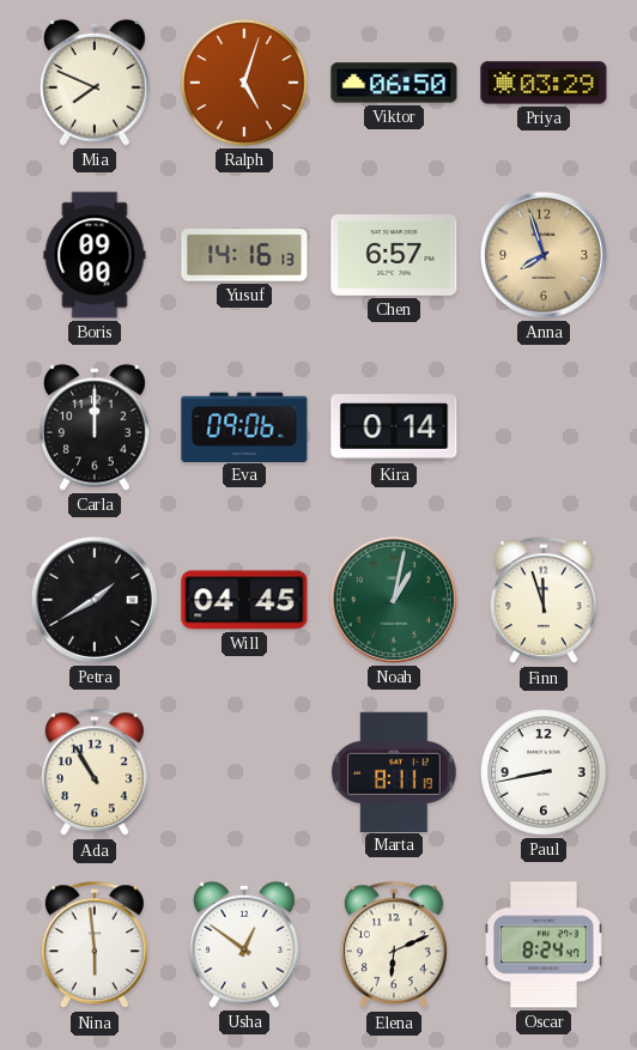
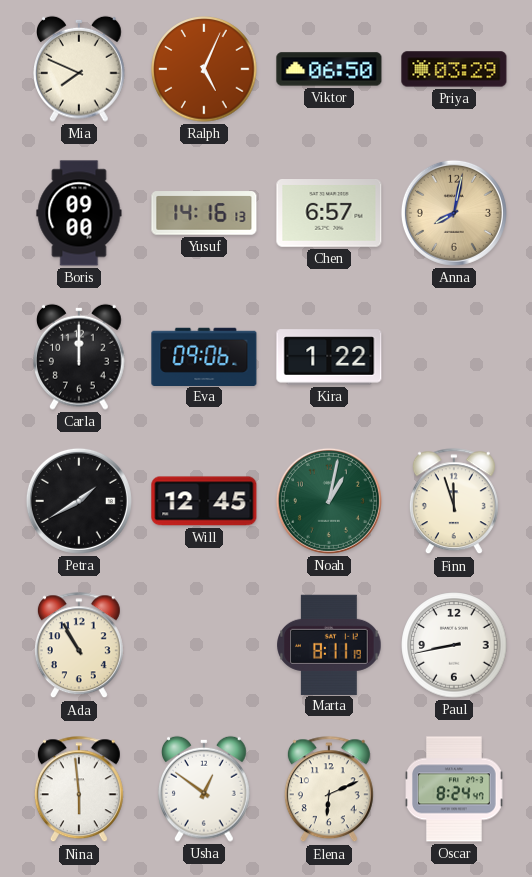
Ralph: 5:03 -> 5:04 (204, 69)
Anna: 7:57 -> 8:02 (454, 213)
Kira: 0:14 -> 1:22 (329, 357)
Will: 04:45 -> 12:45 (204, 501)
